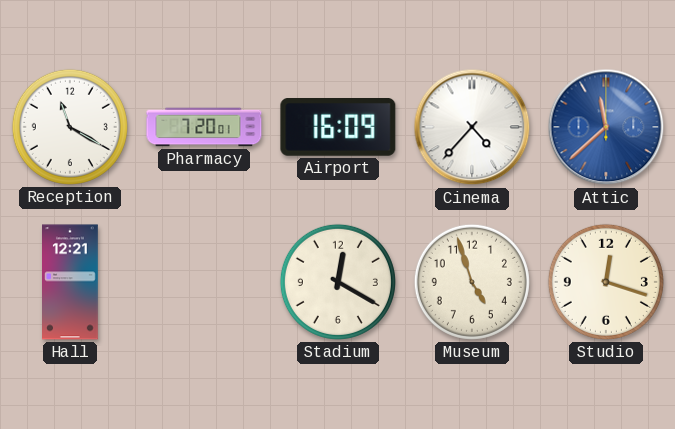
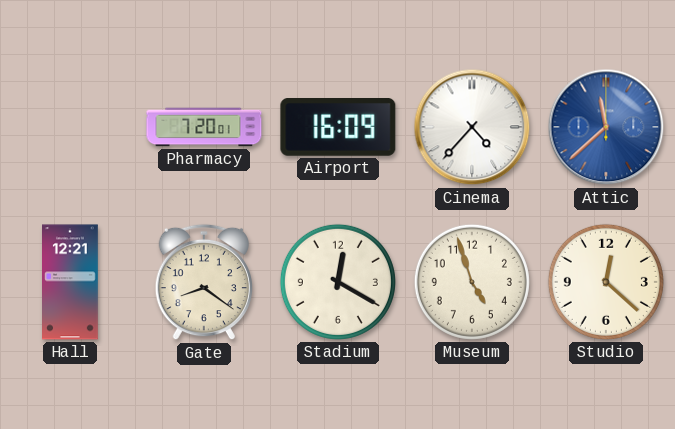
Reception: 11:20 -> none (70, 127)
Gate: none -> 8:21 (204, 282)
Studio: 12:18 -> 12:22 (606, 282)
